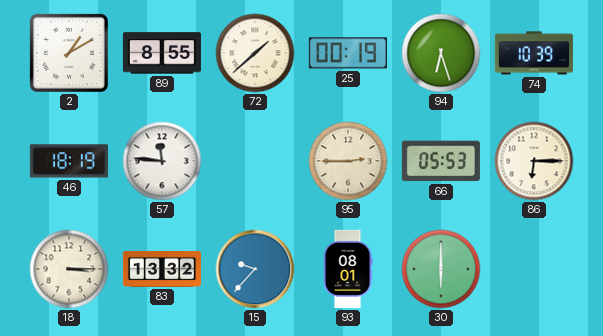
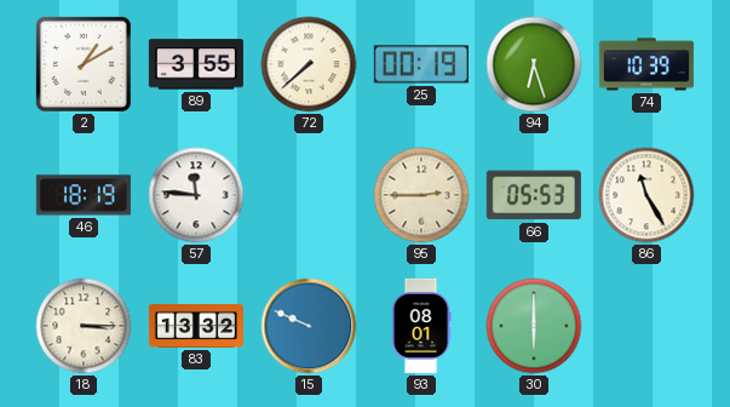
89: 8:55 -> 3:55 (196, 64)
72: 1:38 -> 7:38 (309, 64)
86: 6:15 -> 11:25 (646, 195)
15: 9:37 -> 9:49 (309, 326)
